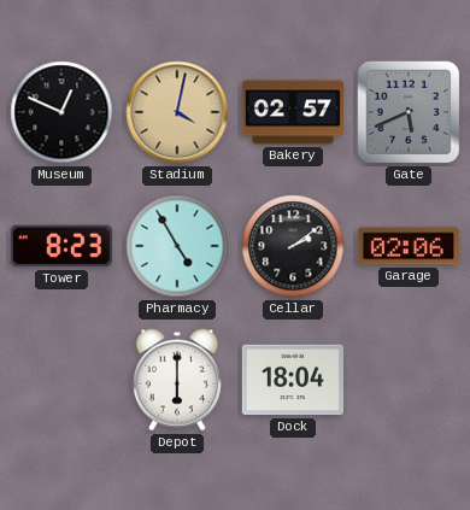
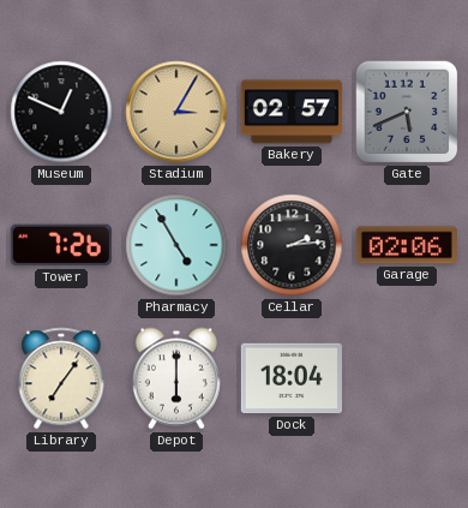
Stadium: 4:02 -> 3:05 (176, 112)
Tower: 8:23 -> 7:26 (61, 245)
Cellar: 2:09 -> 2:14 (292, 245)
Library: none -> 7:06 (61, 378)
